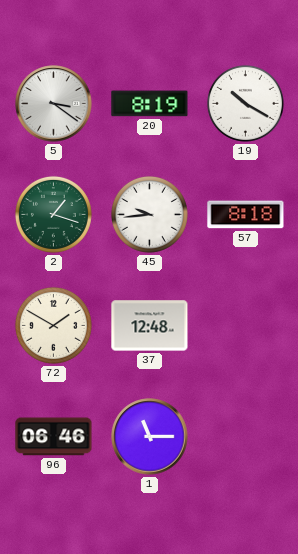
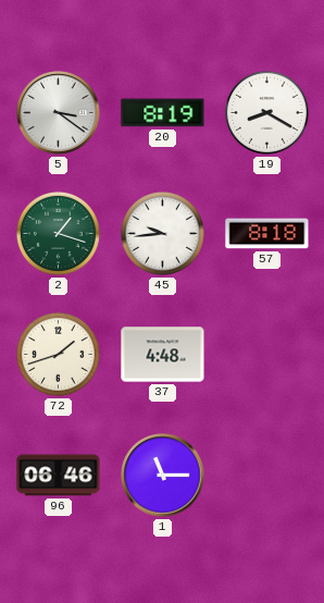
19: 10:20 -> 8:20 (266, 112)
72: 1:50 -> 1:42 (58, 354)
37: 12:48 -> 4:48 (163, 355)
